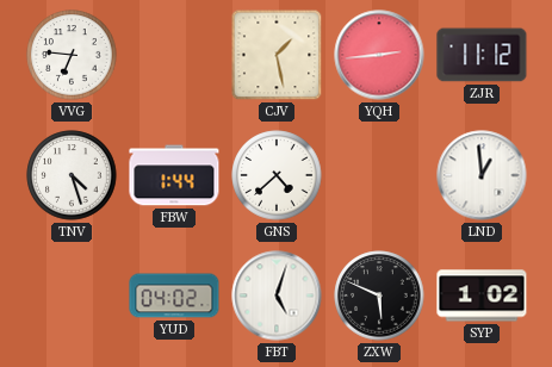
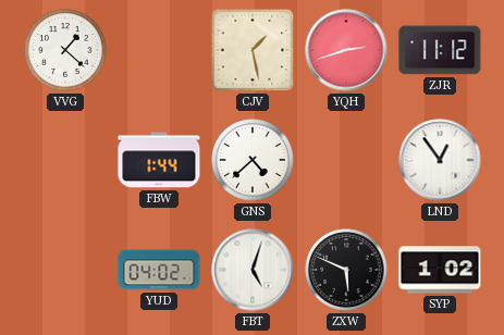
VVG: 6:46 -> 1:22 (65, 50)
YQH: 2:44 -> 2:42 (346, 50)
TNV: 4:27 -> none (72, 175)
LND: 12:59 -> 12:54 (440, 160)
